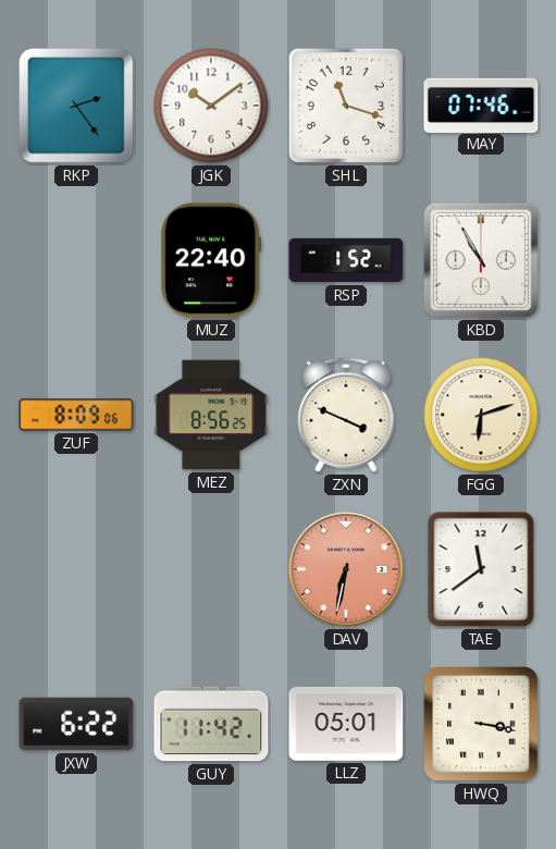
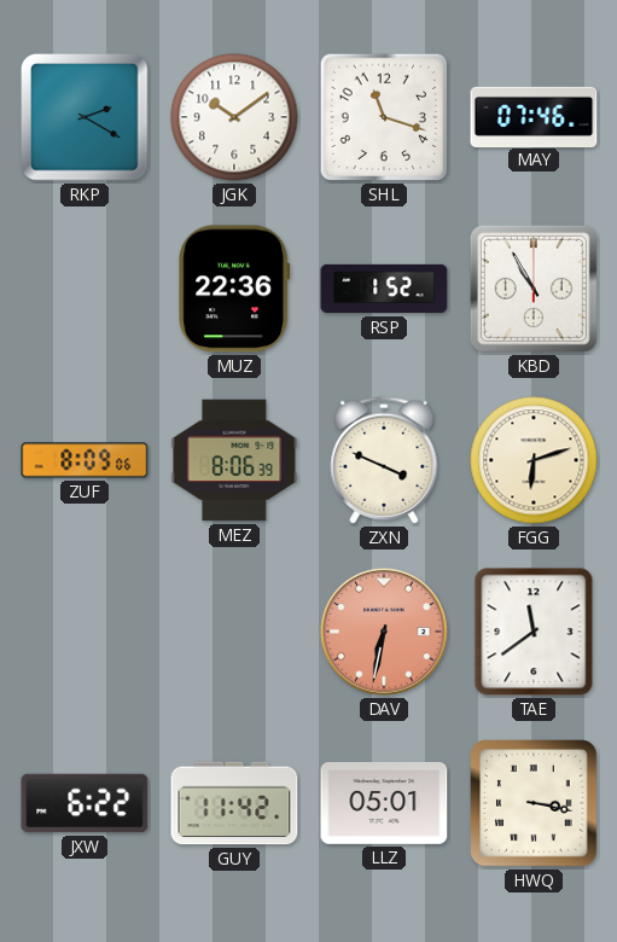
RKP: 2:24 -> 2:20 (85, 117)
MUZ: 22:40 -> 22:36 (234, 289)
MEZ: 8:56 -> 8:06 (234, 460)
